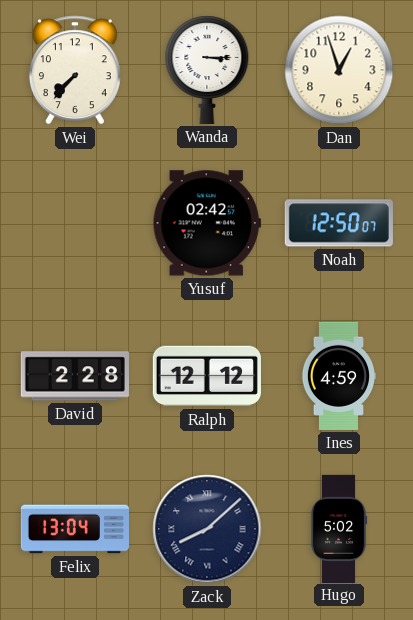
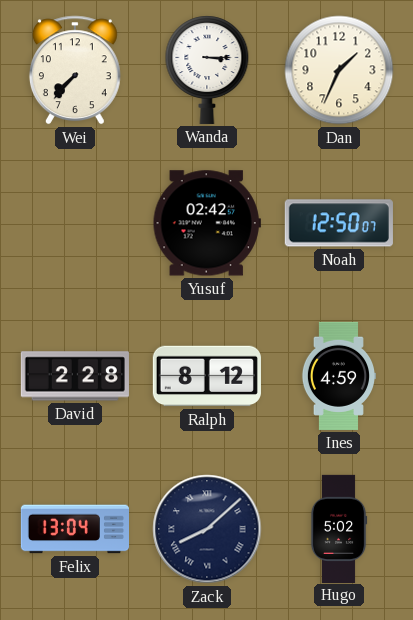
Dan: 12:57 -> 1:34 (339, 70)
Ralph: 12:12 -> 8:12 (207, 376)
